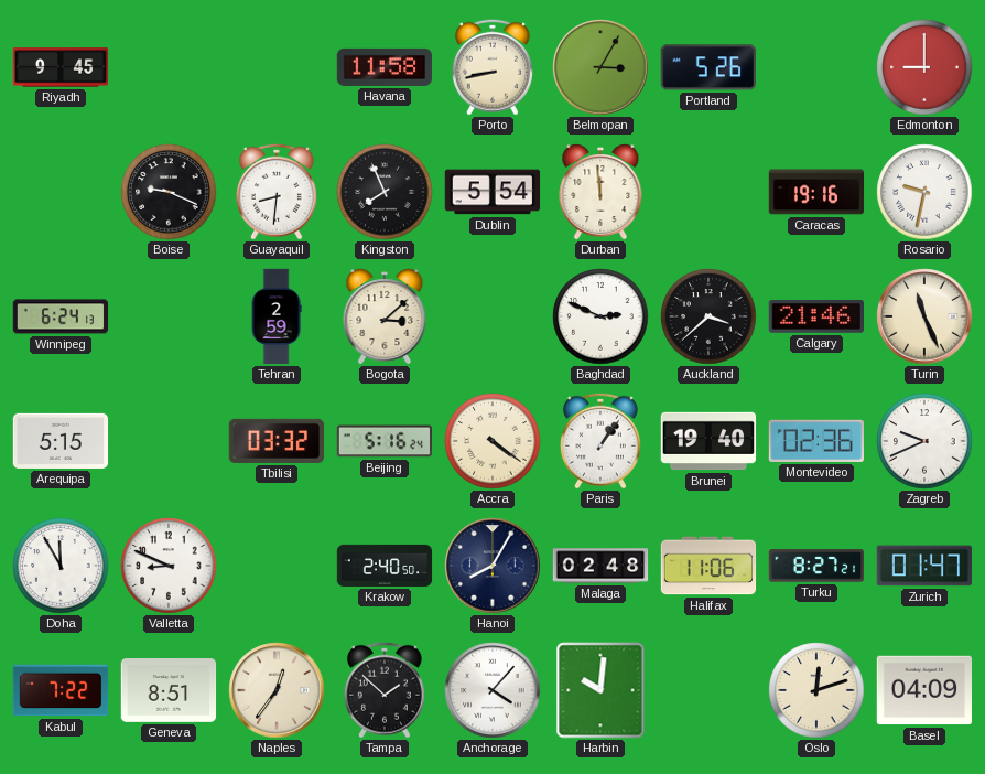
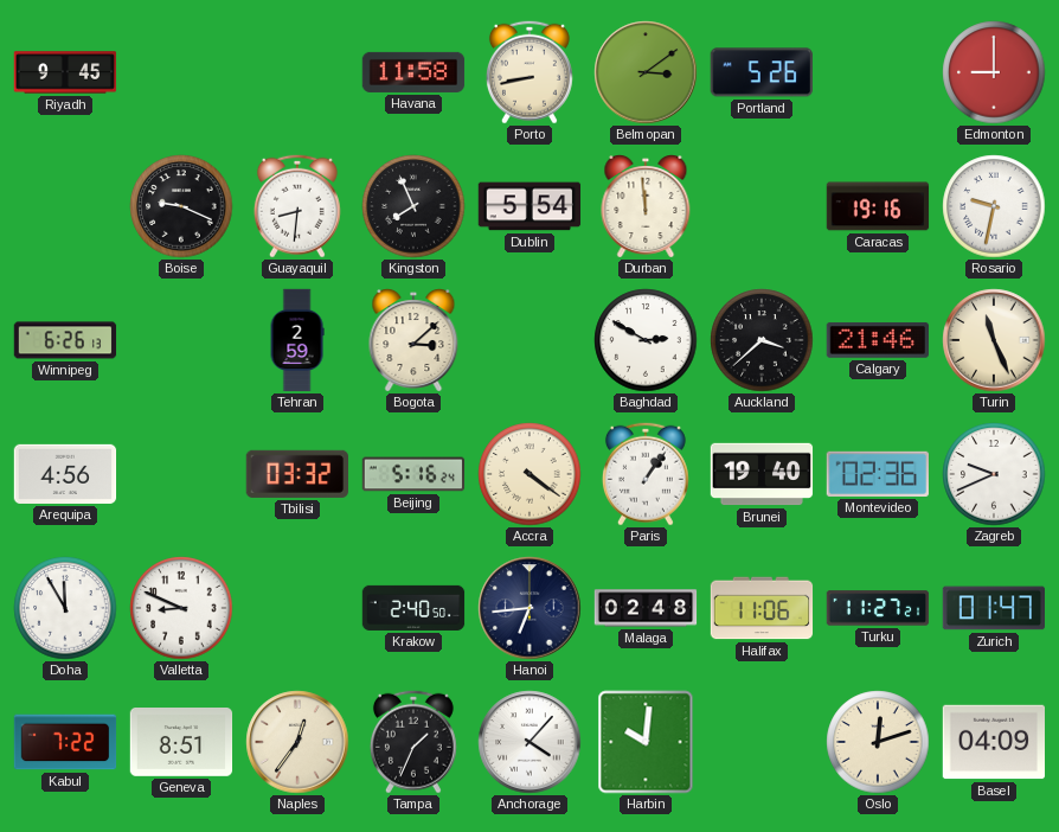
Belmopan: 3:05 -> 3:09 (646, 72)
Winnipeg: 6:24 -> 6:26 (65, 340)
Baghdad: 2:49 -> 2:50 (646, 340)
Arequipa: 5:15 -> 4:56 (65, 474)
Hanoi: 8:05 -> 6:44 (529, 608)
Turku: 8:27 -> 11:27 (878, 608)
Tampa: 1:52 -> 1:34 (413, 742)
